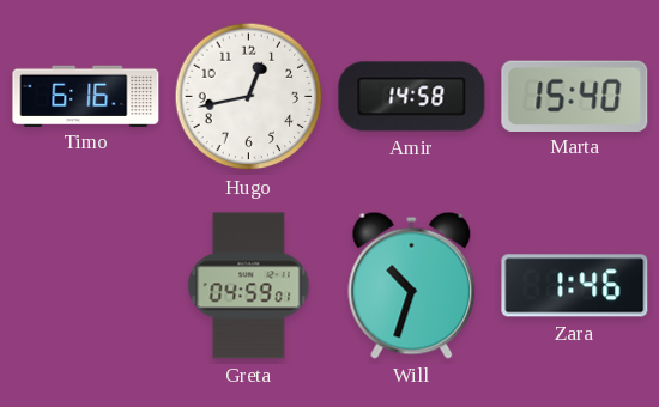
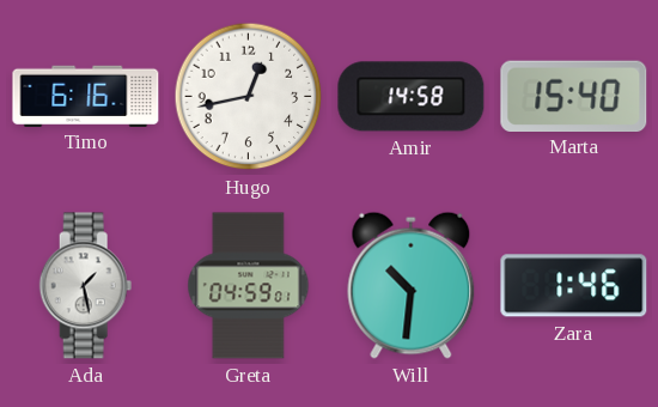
Ada: none -> 1:28 (86, 286)
Will: 10:33 -> 10:31 (412, 285)
